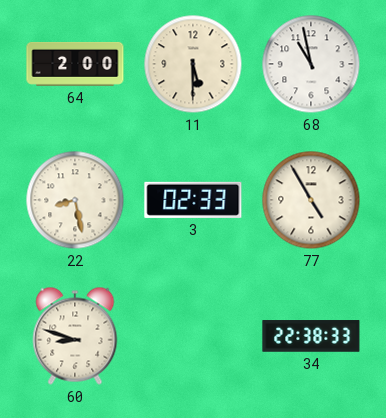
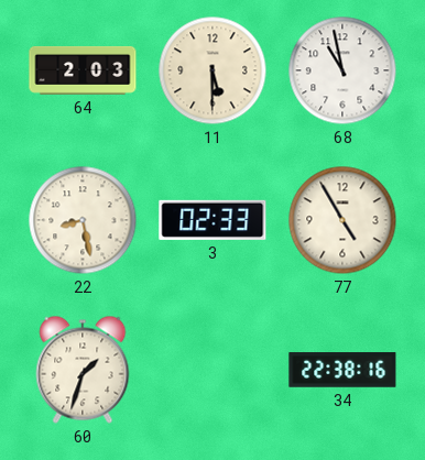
64: 2:00 -> 2:03 (83, 70)
60: 8:48 -> 1:33 (83, 370)
34: 22:38:33 -> 22:38:16 (342, 370)
